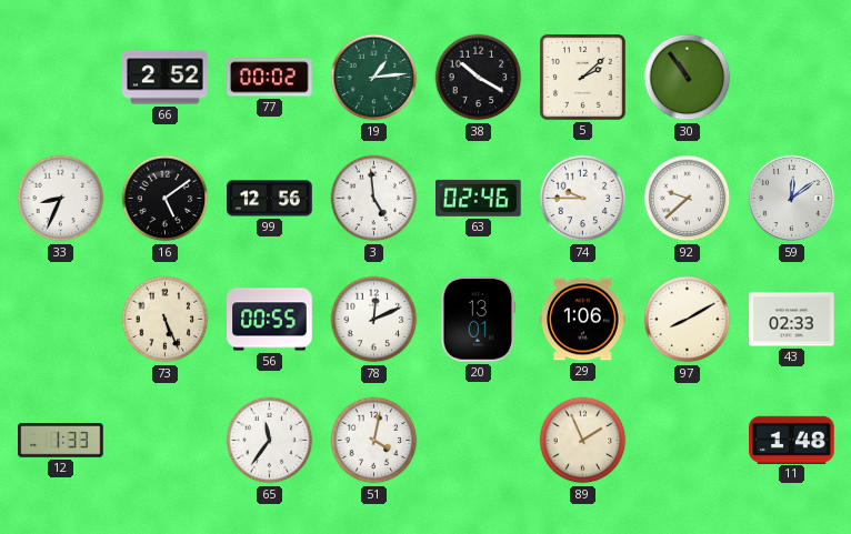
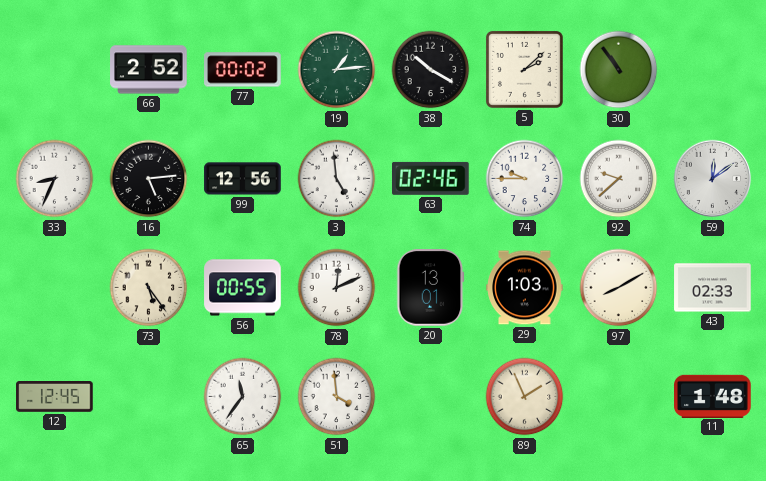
16: 5:09 -> 5:14 (149, 179)
73: 5:26 -> 5:24 (149, 288)
29: 1:06 -> 1:03 (525, 288)
12: 1:33 -> 12:45 (55, 397)
51: 4:02 -> 3:59 (337, 397)
